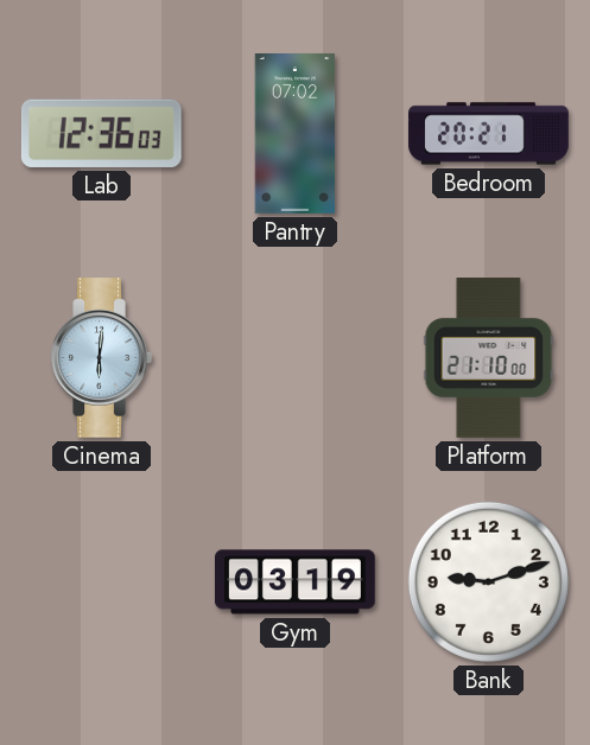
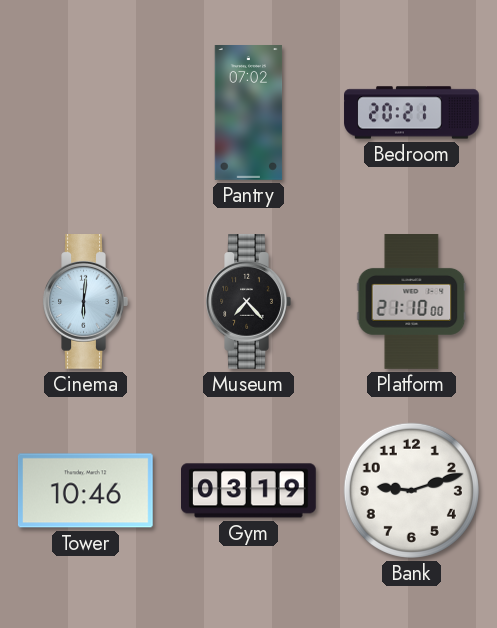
Lab: 12:36 -> none (101, 133)
Museum: none -> 7:23 (248, 302)
Tower: none -> 10:46 (85, 491)
